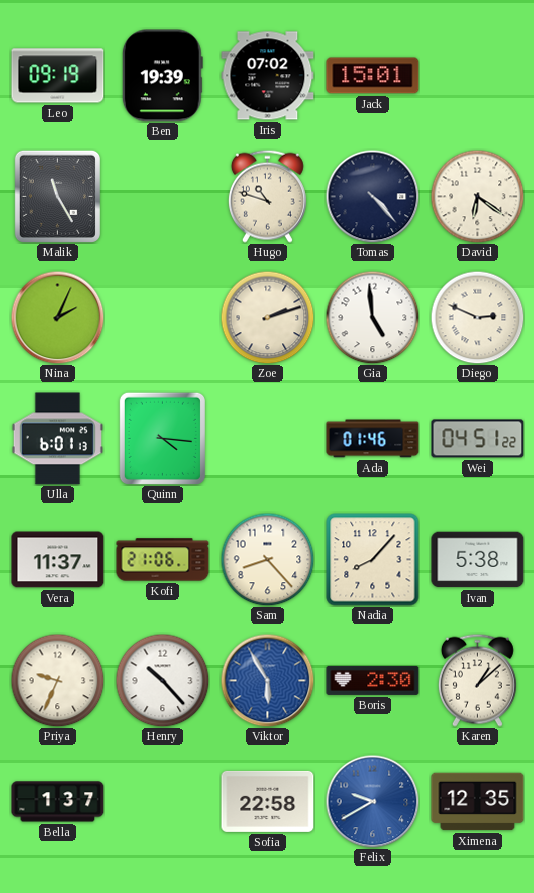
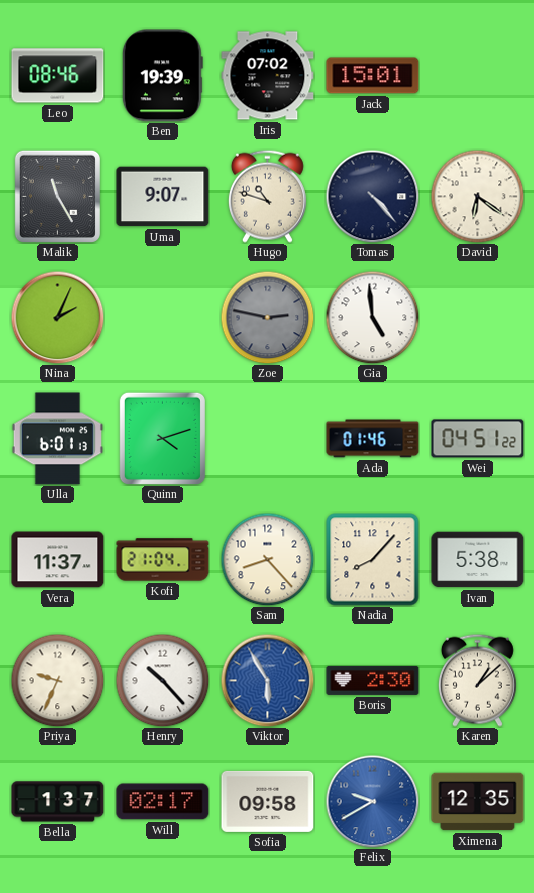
Leo: 09:19 -> 08:46 (58, 76)
Uma: none -> 9:07 (163, 197)
Zoe: 2:12 -> 2:47 (267, 317)
Zoe dial: cream -> grey (267, 317)
Diego: 2:49 -> none (477, 317)
Quinn: 4:16 -> 4:12 (162, 438)
Kofi: 21:06 -> 21:04 (163, 560)
Will: none -> 02:17 (163, 802)
Sofia: 22:58 -> 09:58 (268, 801)
